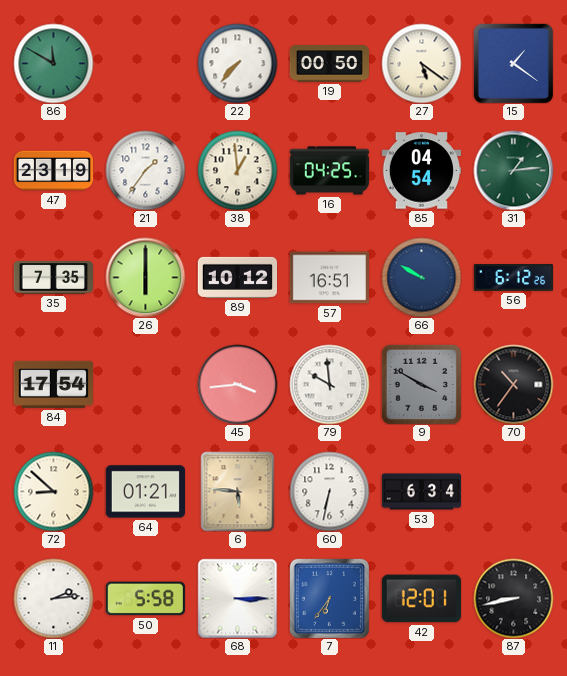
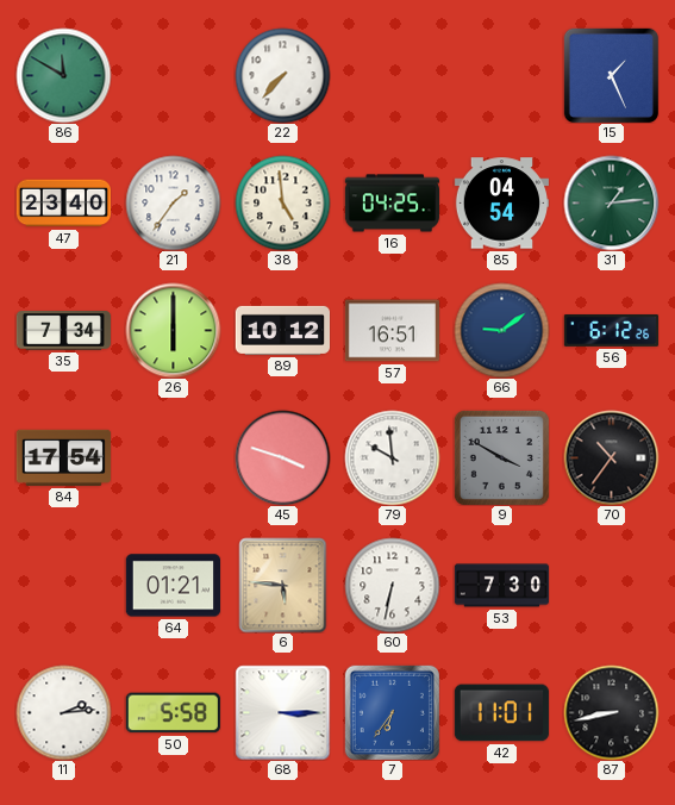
19: 00:50 -> none (329, 64)
27: 5:21 -> none (421, 63)
15: 1:21 -> 1:26 (611, 75)
47: 23:19 -> 23:40 (63, 204)
38: 12:59 -> 4:59 (282, 202)
35: 7:35 -> 7:34 (63, 331)
66: 9:50 -> 9:09 (501, 330)
45: 3:44 -> 3:48 (282, 457)
72: 8:52 -> none (53, 491)
53: 6:34 -> 7:30 (501, 586)
42: 12:01 -> 11:01 (501, 713)
